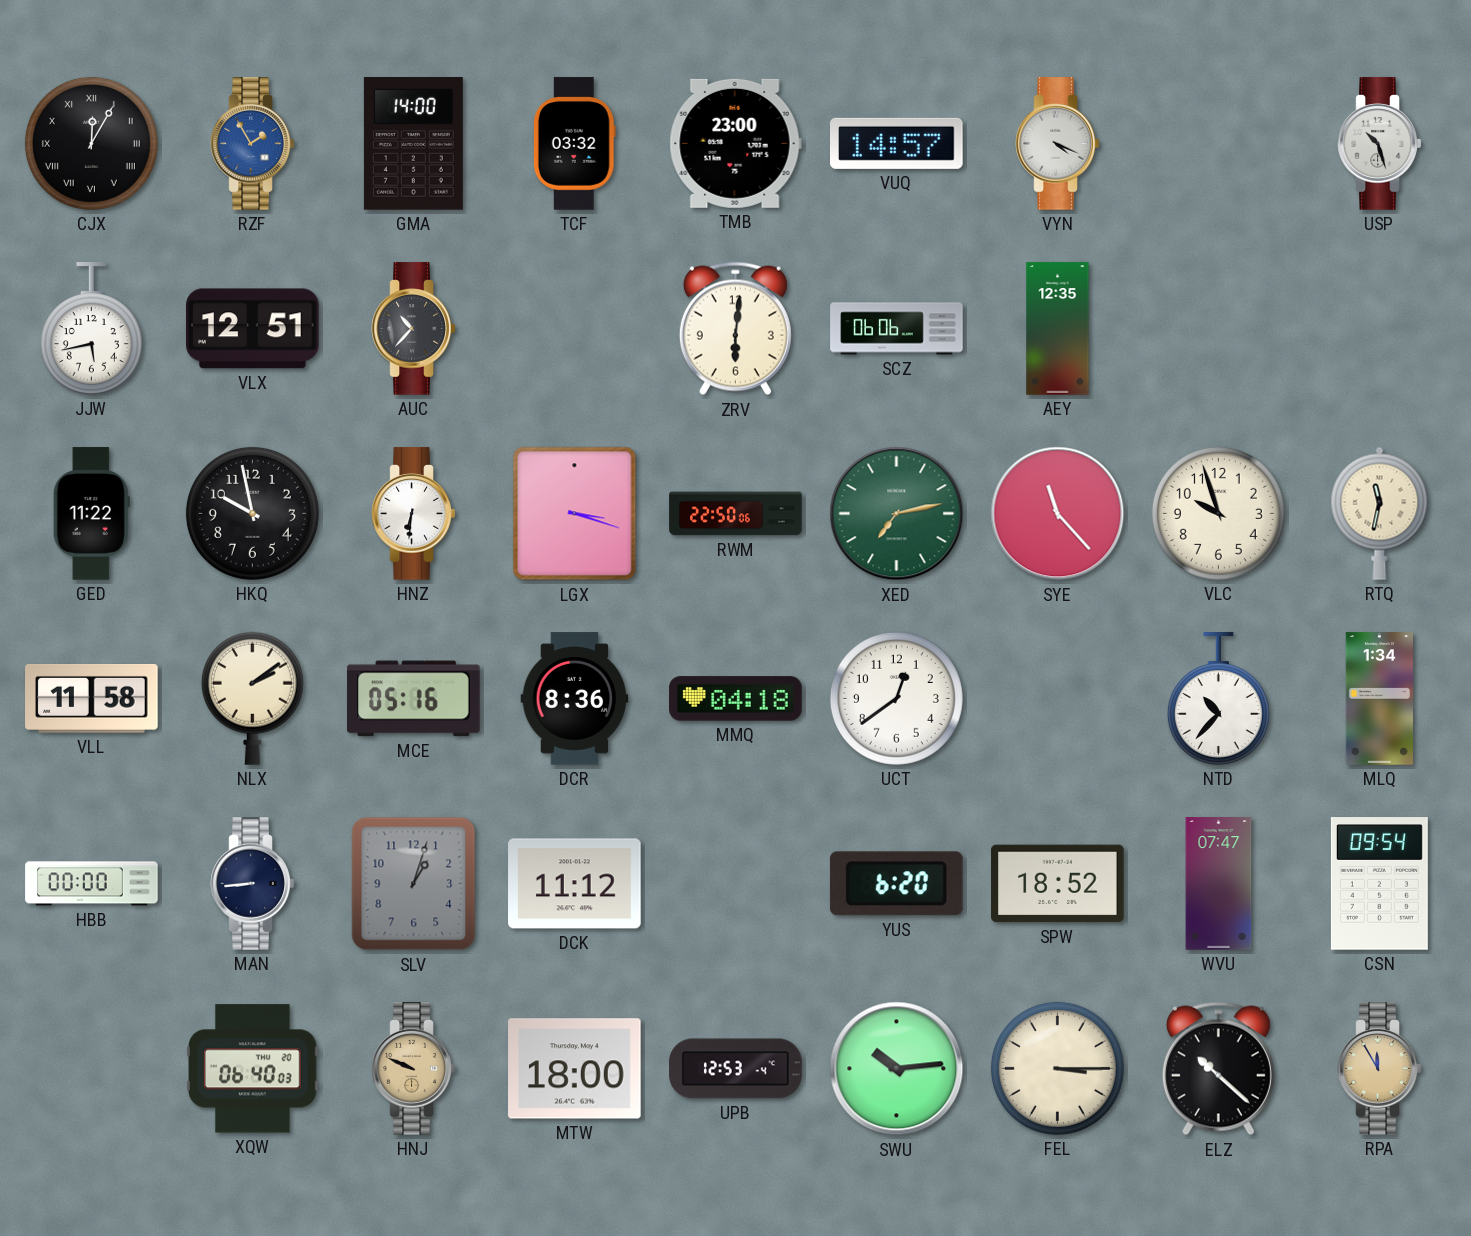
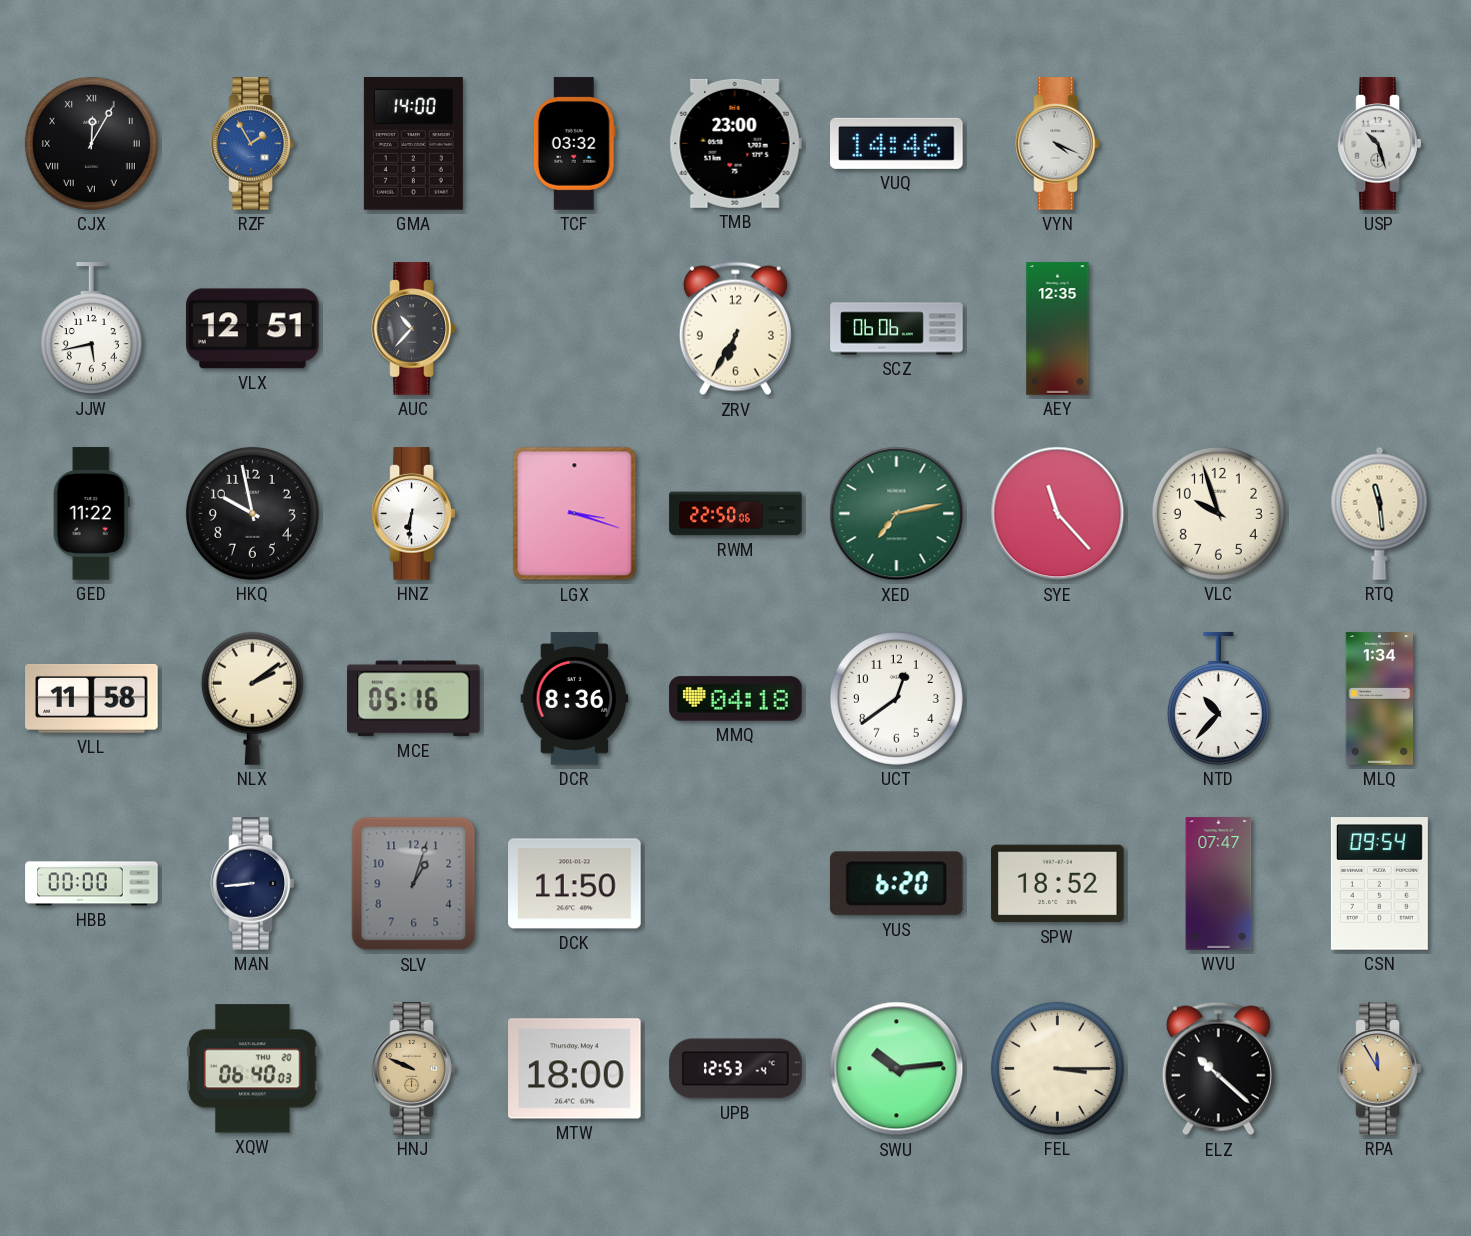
VUQ: 14:57 -> 14:46 (897, 143)
ZRV: 6:01 -> 6:35 (735, 329)
RTQ: 11:32 -> 11:29 (1380, 513)
DCK: 11:12 -> 11:50 (575, 884)
